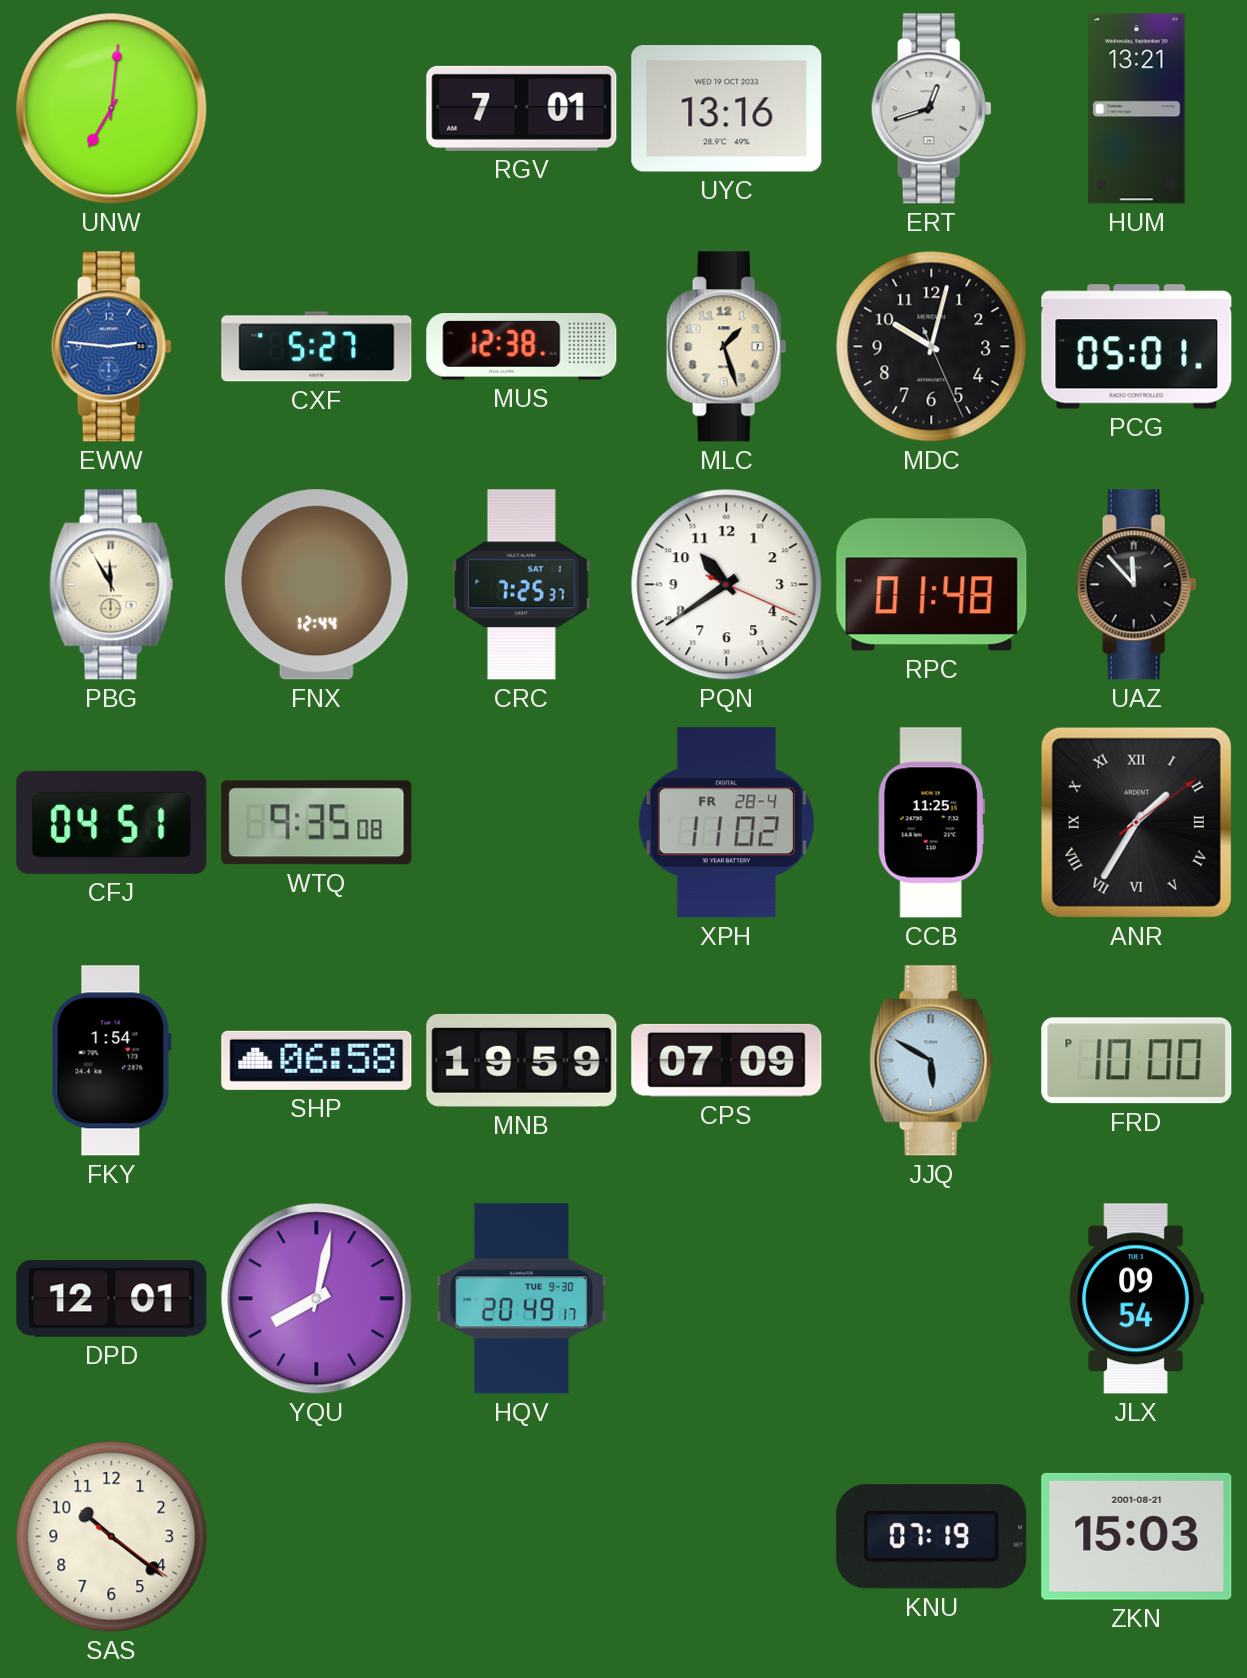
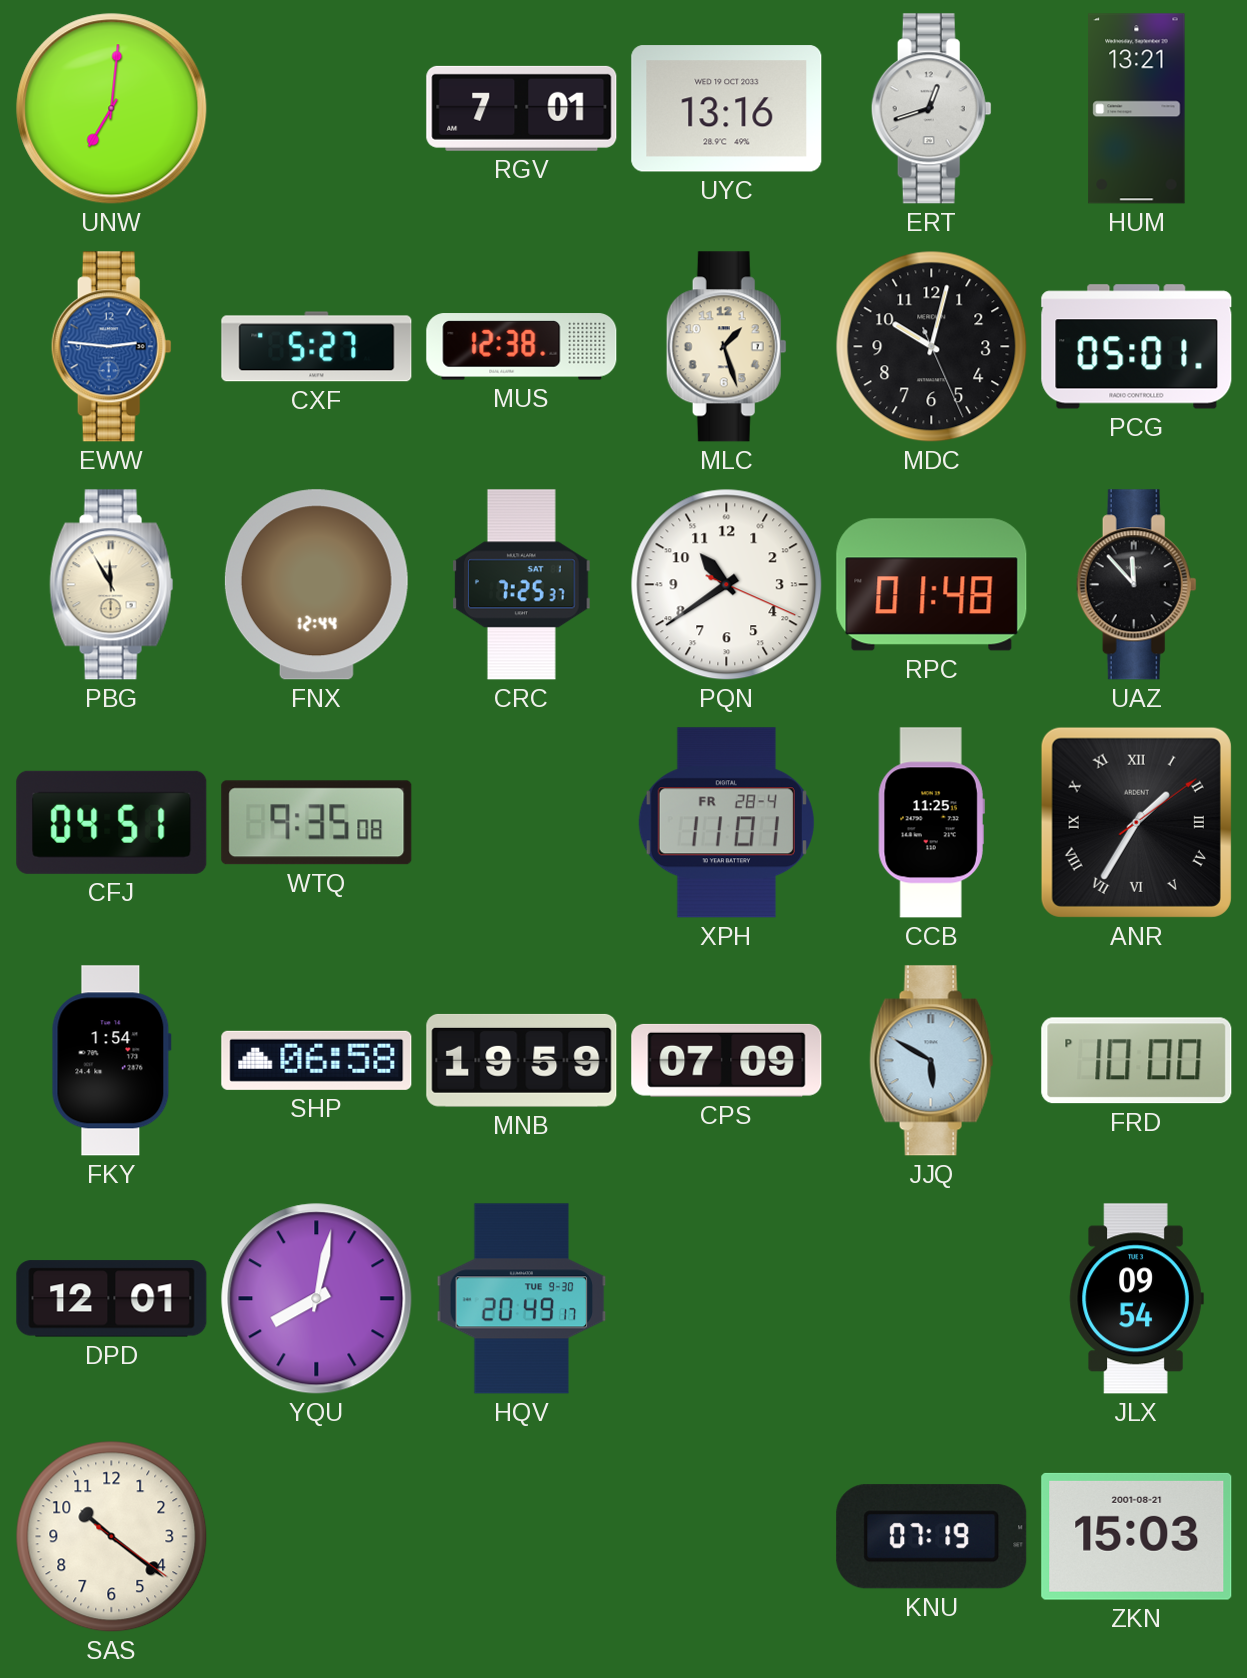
XPH: 11:02 -> 11:01 (726, 823)
